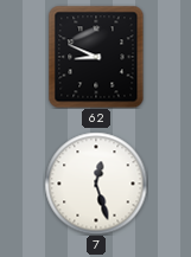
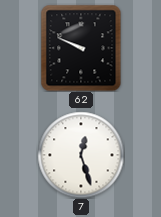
62: 8:49 -> 9:49 (81, 48)
